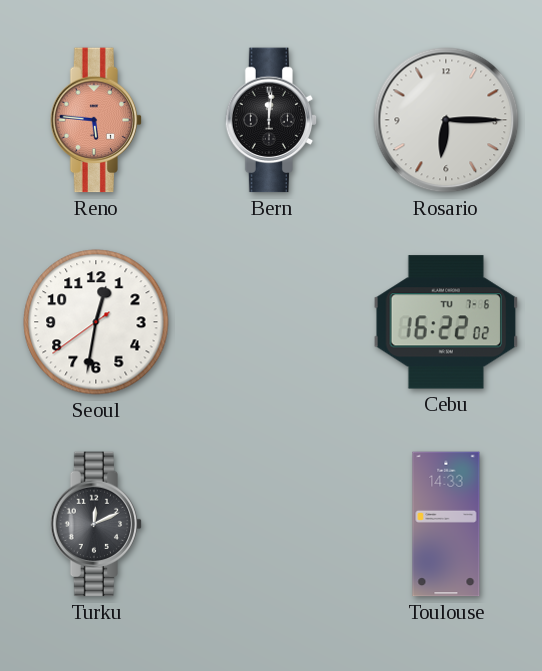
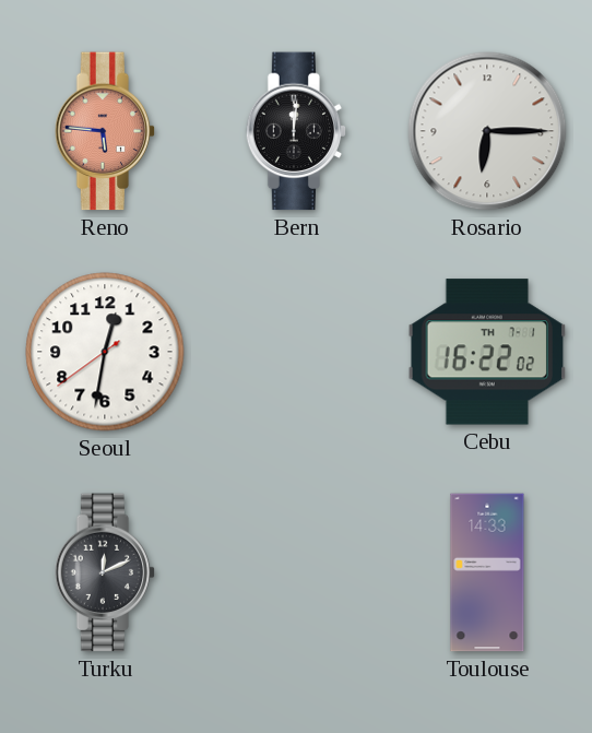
Cebu date: TU 7-6 -> TH 7-1 (487, 352)
